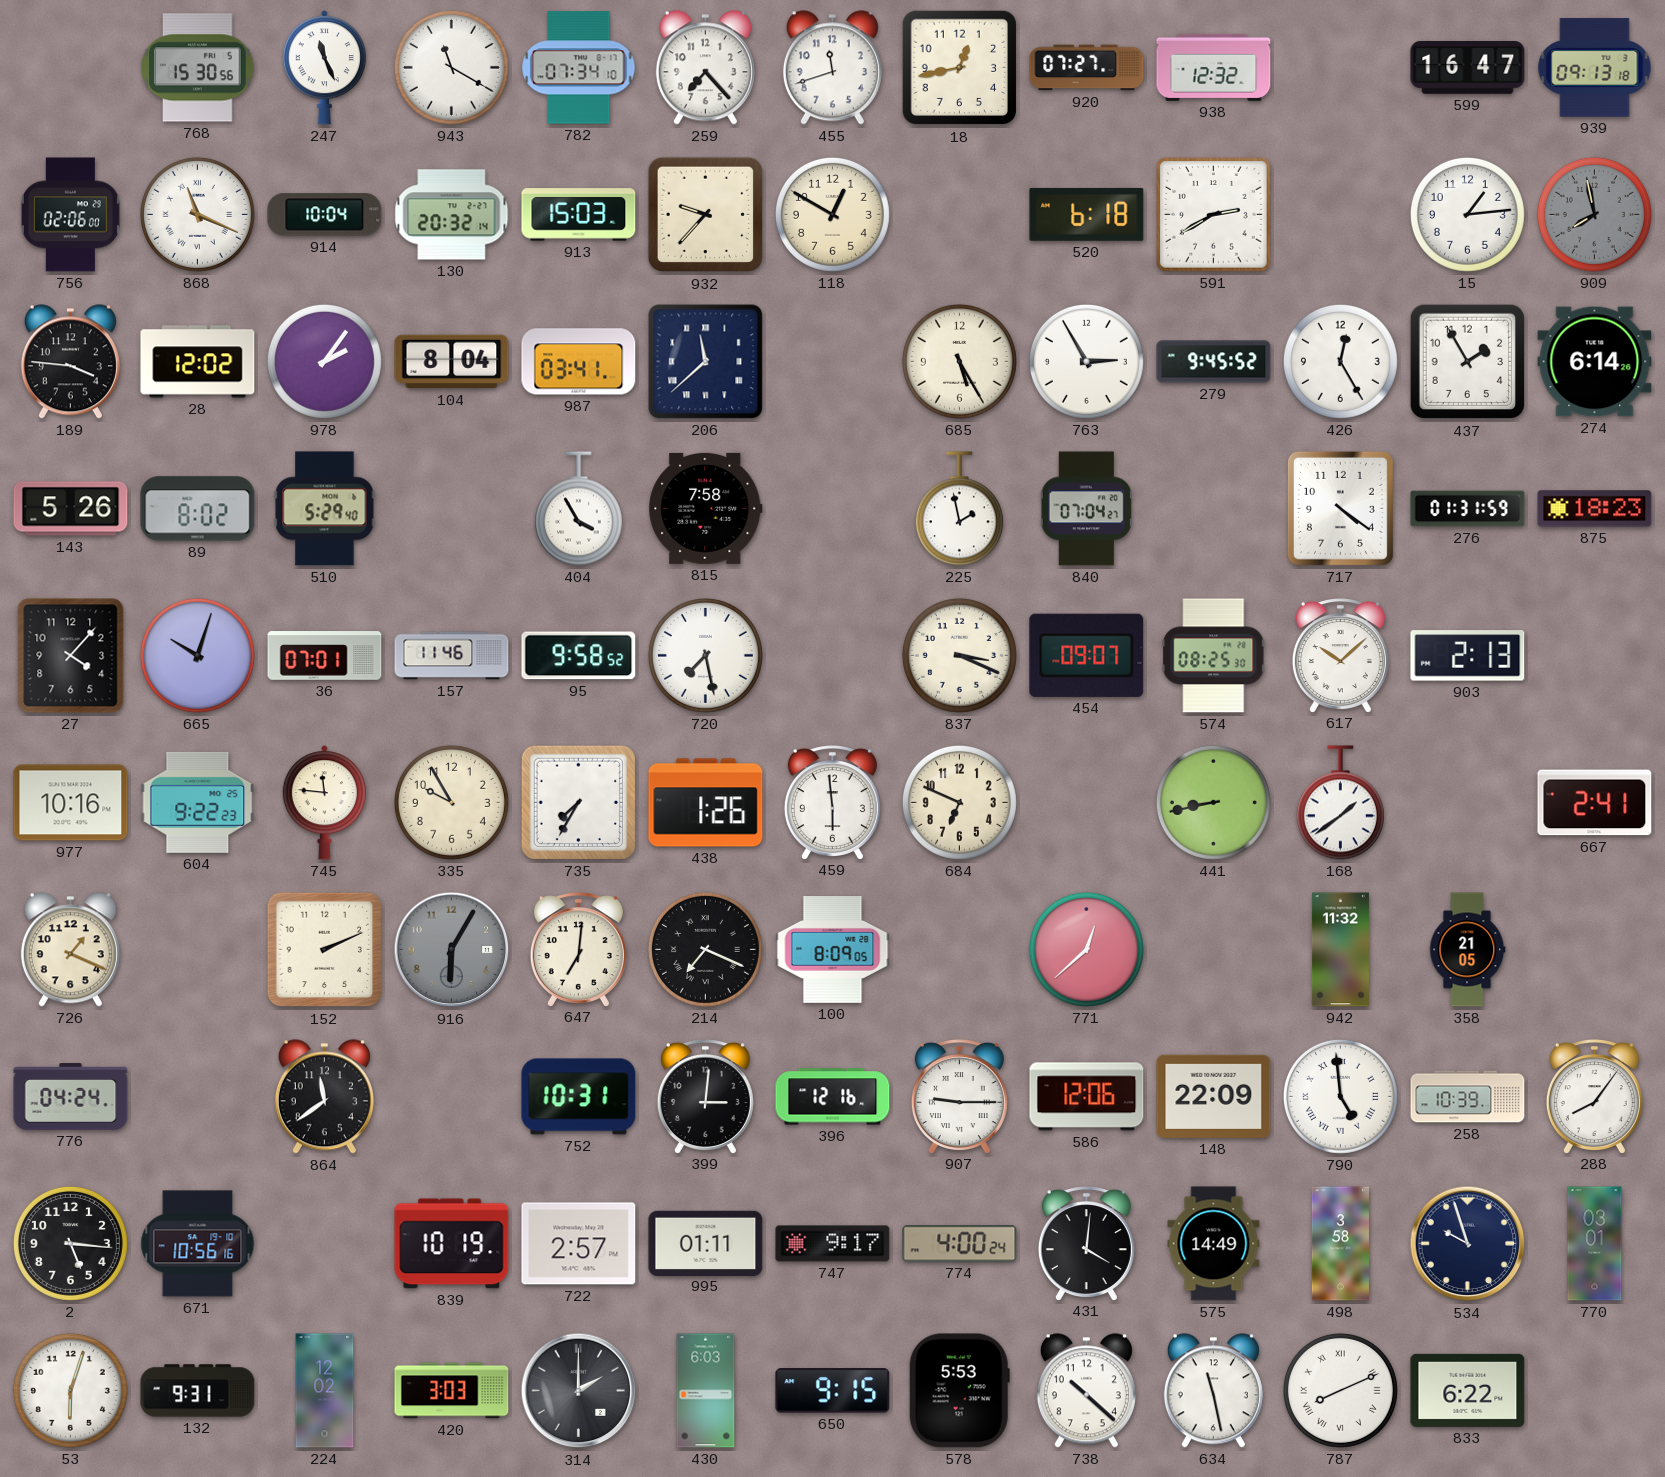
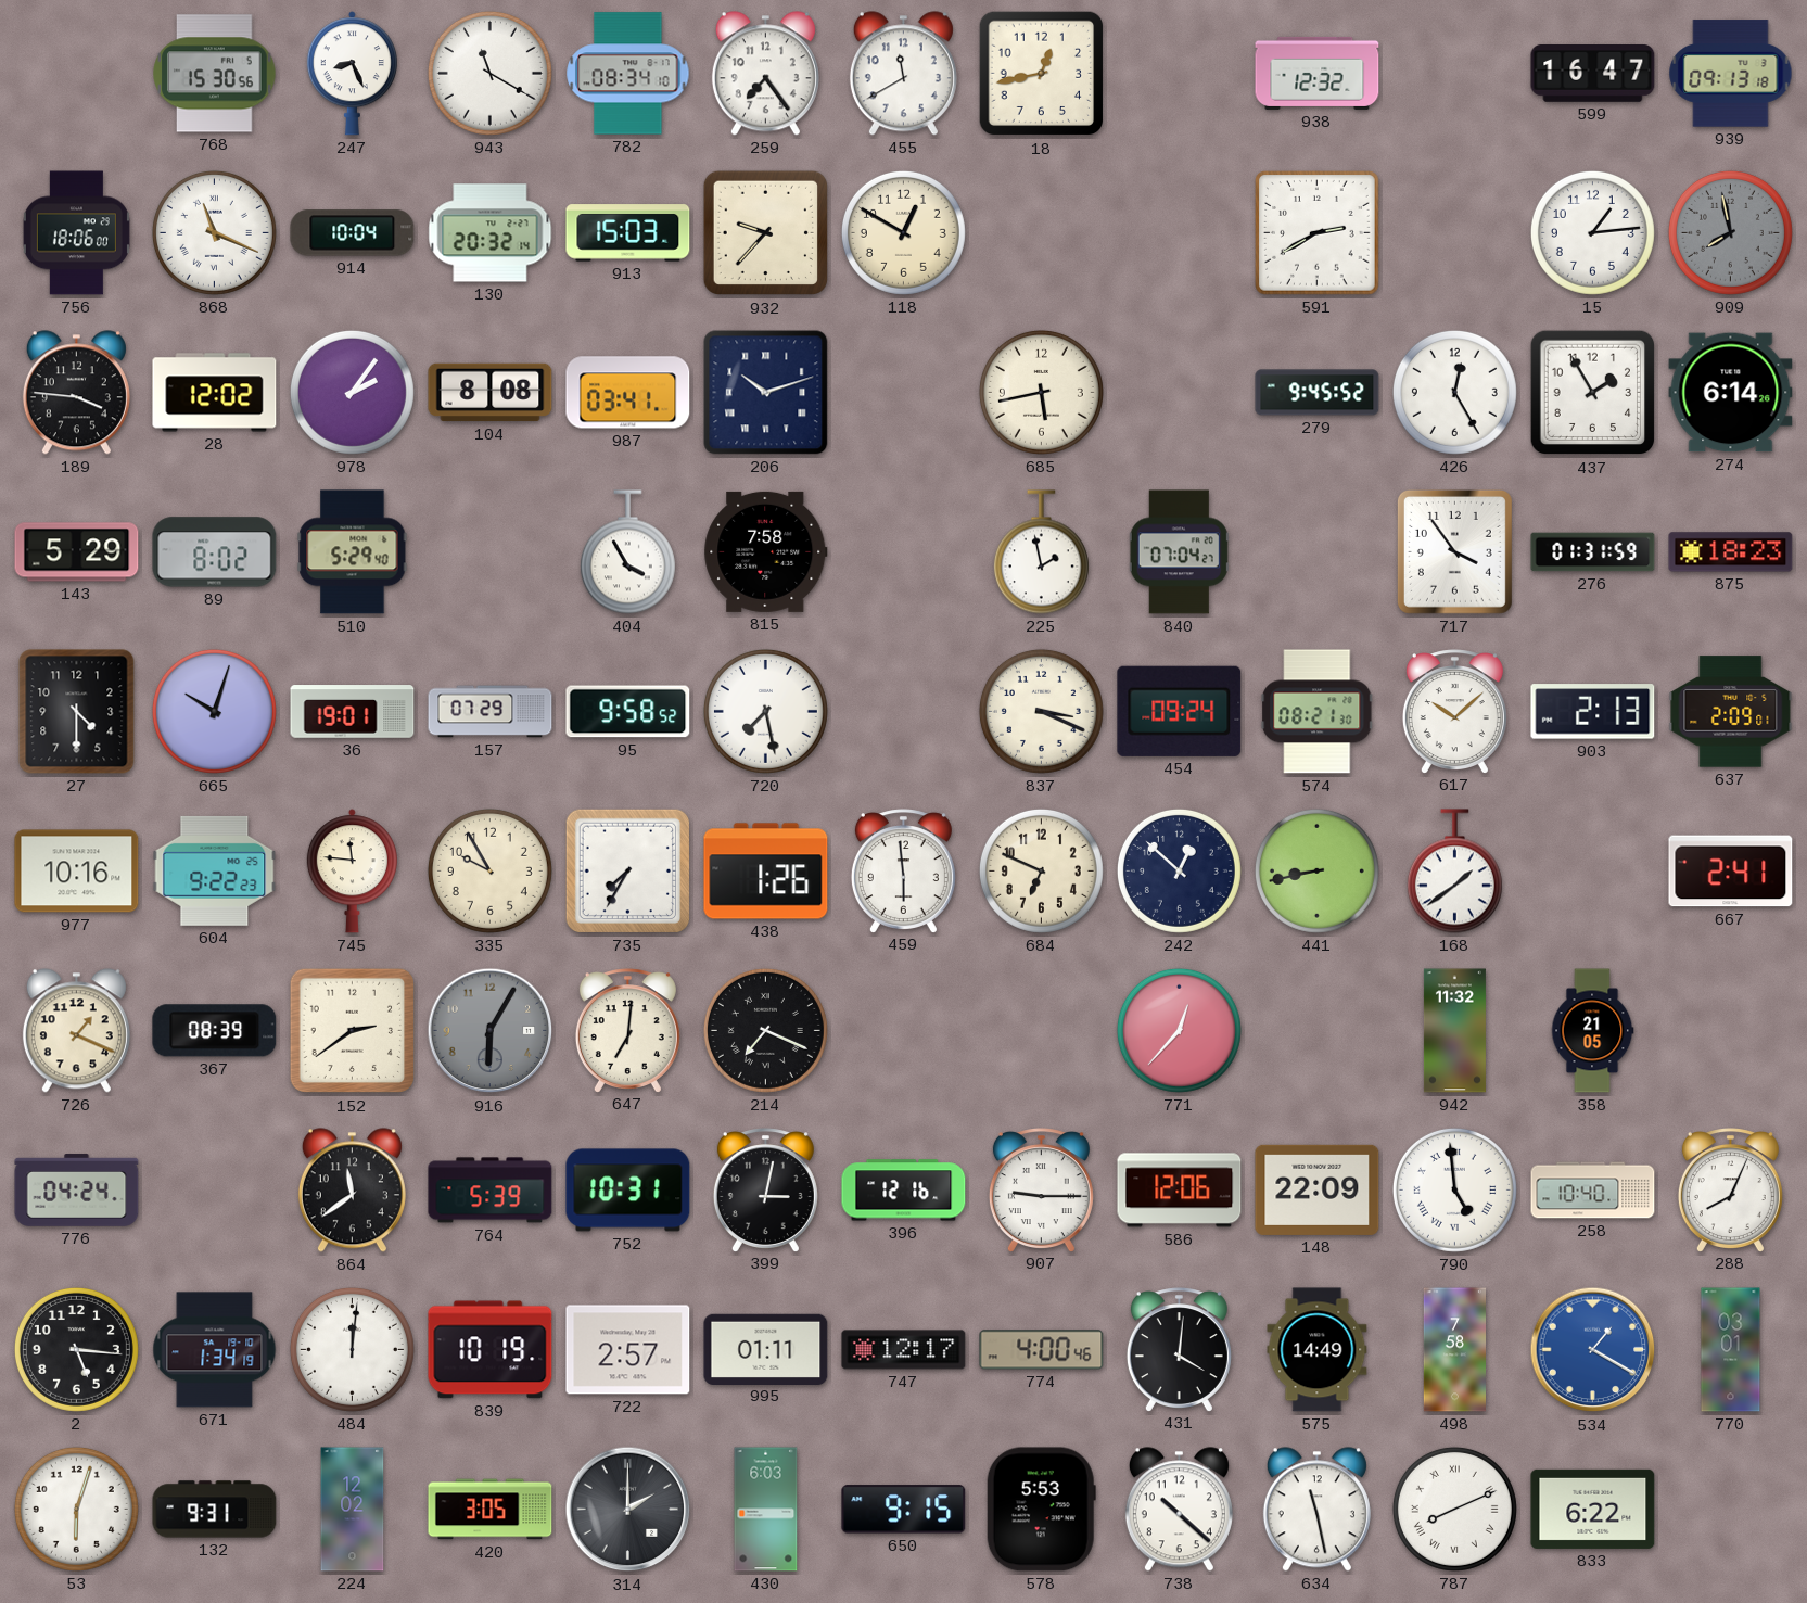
247: 11:26 -> 8:26 (352, 74)
782: 07:34 -> 08:34 (628, 74)
259: 7:23 -> 7:24 (765, 74)
455: 11:42 -> 11:40 (903, 74)
920: 07:27 -> none (1087, 68)
756: 02:06 -> 18:06 (76, 233)
520: 6:18 -> none (1087, 214)
104: 8:04 -> 8:08 (491, 393)
206: 11:38 -> 10:12 (766, 393)
685: 5:25 -> 5:43 (1041, 392)
763: 2:55 -> none (1086, 361)
143: 5:26 -> 5:29 (77, 552)
717: 4:21 -> 3:54 (1454, 551)
27: 4:07 -> 4:30 (77, 712)
36: 07:01 -> 19:01 (353, 712)
157: 11:46 -> 07:29 (491, 712)
454: 09:07 -> 09:24 (1180, 711)
574: 08:25 -> 08:21 (1318, 712)
637: none -> 2:09 (1731, 712)
242: none -> 12:52 (1179, 870)
367: none -> 08:39 (215, 1031)
152: 2:11 -> 2:39 (353, 1031)
100: 8:09 -> none (833, 950)
771: 12:38 -> 12:37 (1179, 1030)
764: none -> 5:39 (491, 1191)
399: 3:01 -> 3:02 (765, 1189)
258: 10:39 -> 10:40 (1593, 1191)
288: 8:06 -> 8:04 (1730, 1189)
671: 10:56 -> 1:34 (215, 1350)
484: none -> 12:01 (352, 1349)
747: 9:17 -> 12:17 (904, 1350)
774: 4:00:24 -> 4:00:46 (1042, 1350)
498: 3:58 -> 7:58 (1454, 1350)
534: 9:57 -> 1:20 (1593, 1350)
534 dial: navy -> blue (1593, 1350)
420: 3:03 -> 3:05 (491, 1510)
